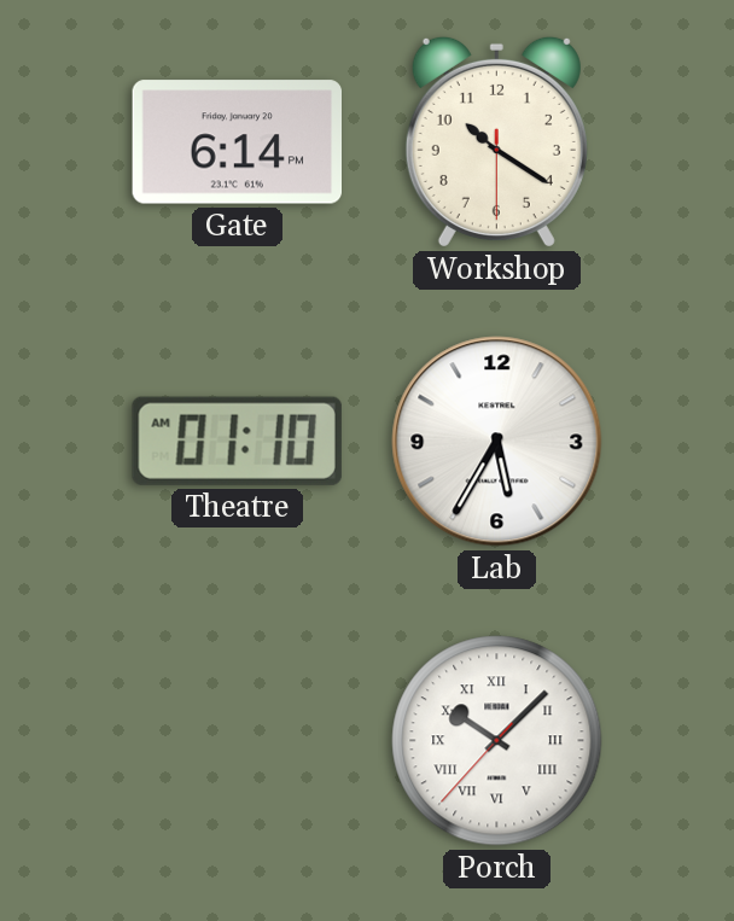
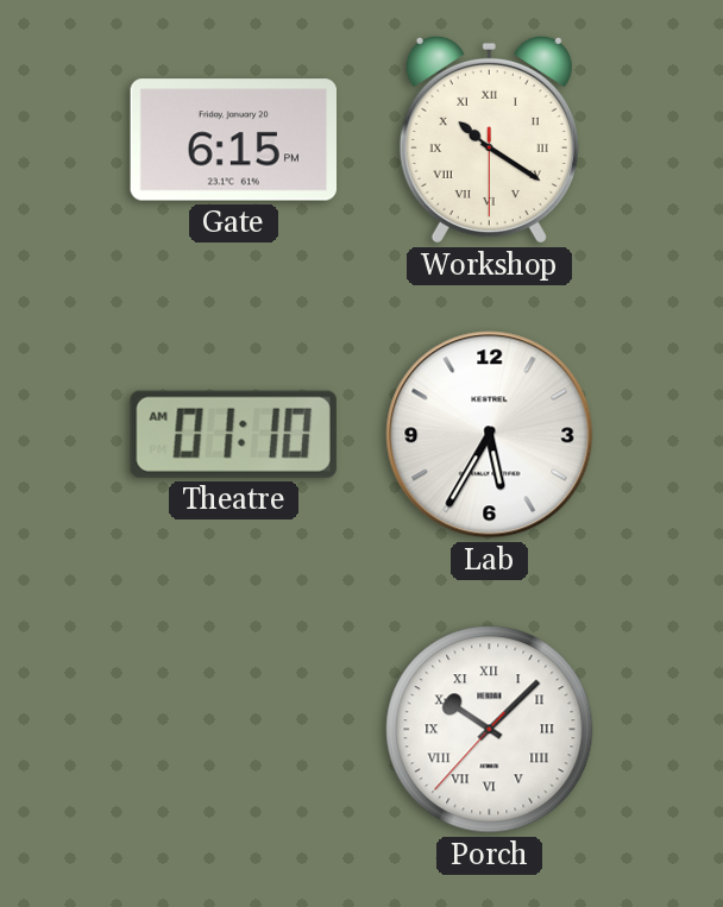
Gate: 6:14 -> 6:15 (234, 140)
Workshop numerals: Arabic -> Roman (489, 139)
